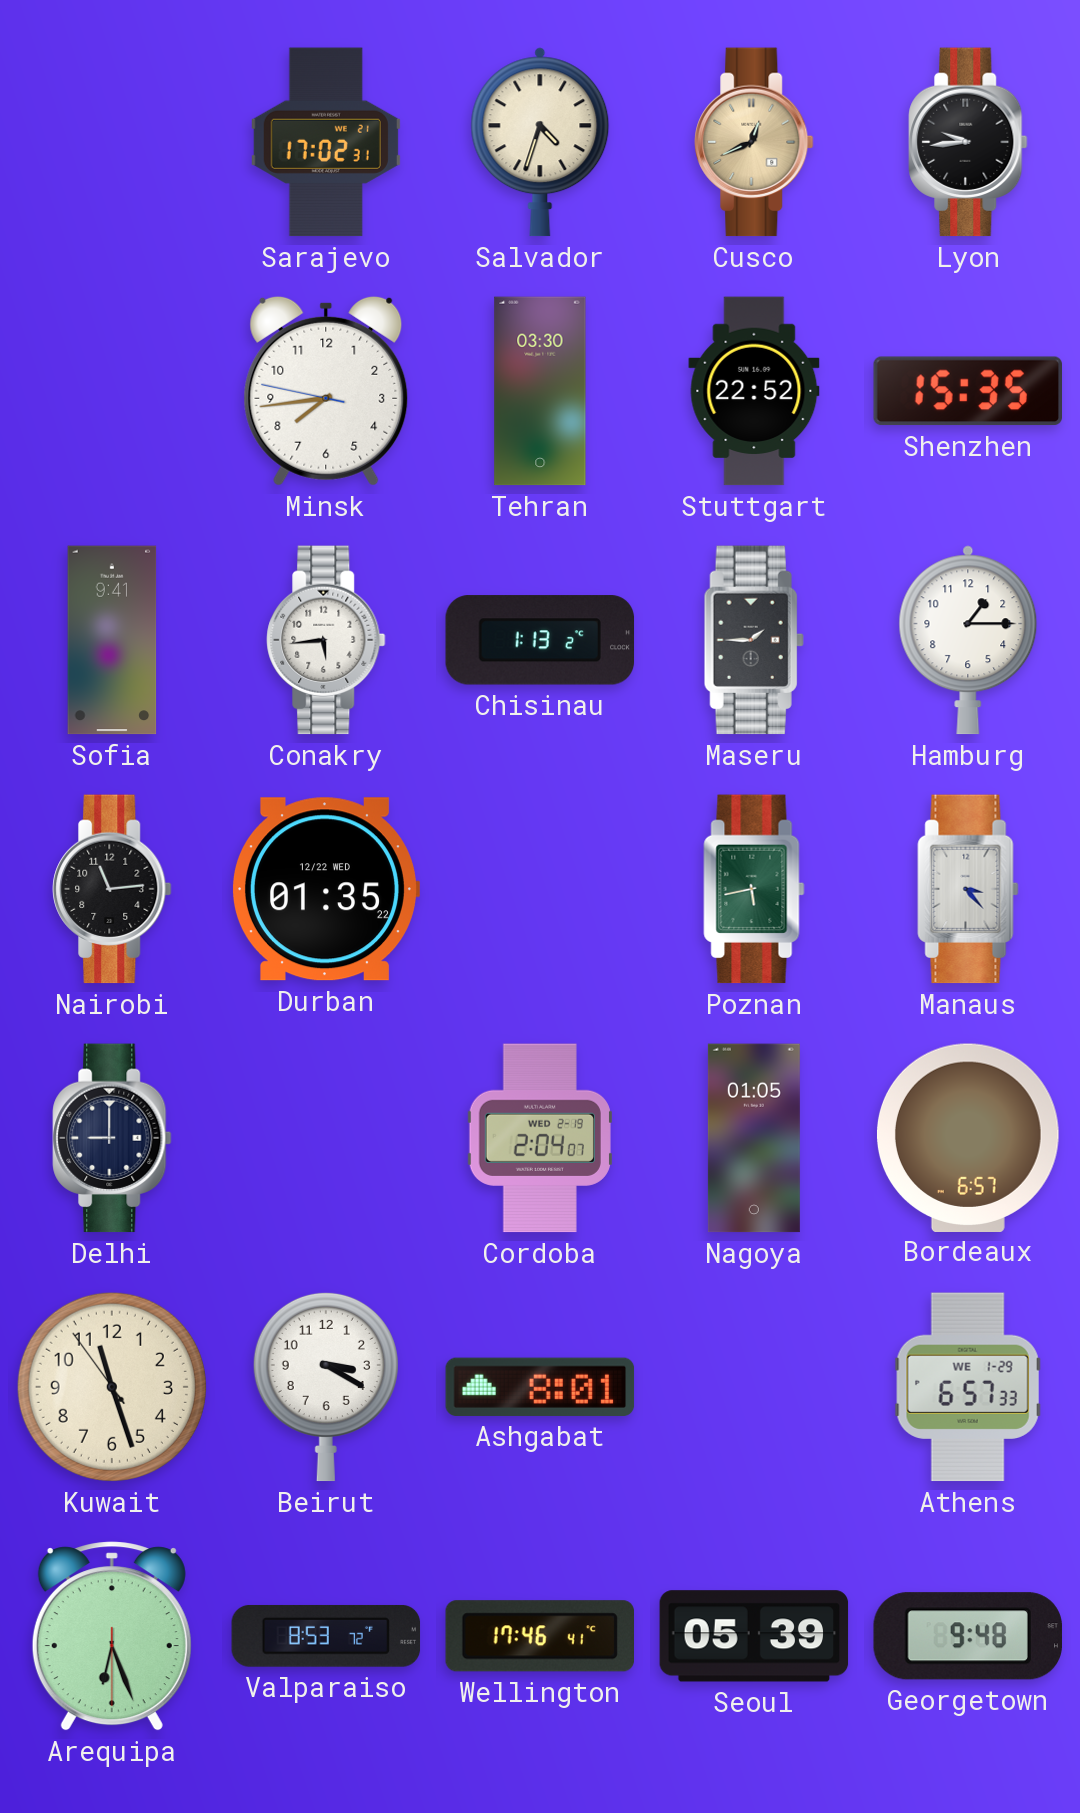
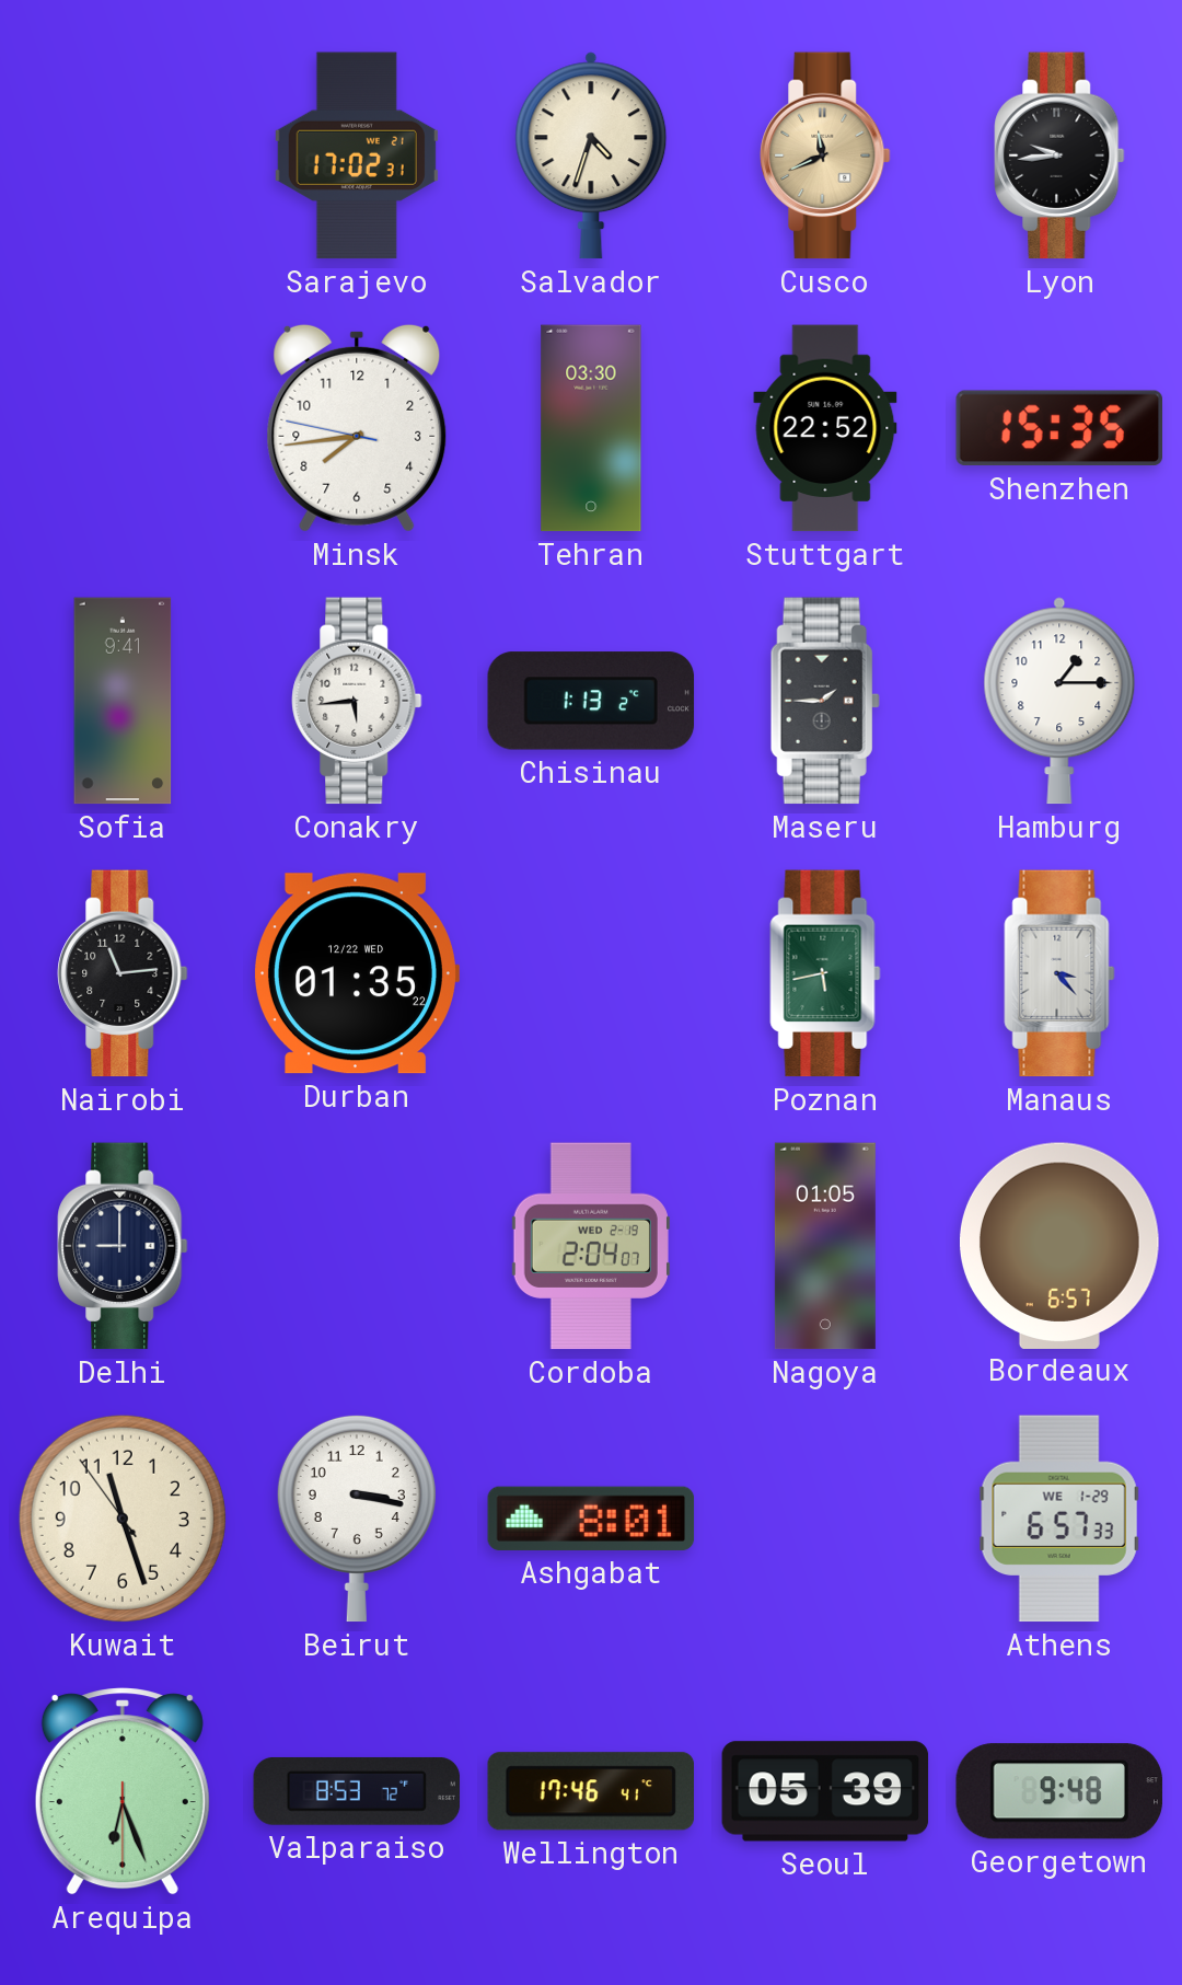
Cusco: 12:41 -> 11:41 (825, 155)
Beirut: 3:20 -> 3:17 (357, 1519)
